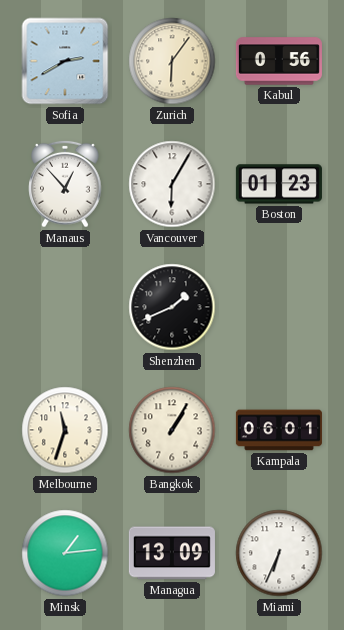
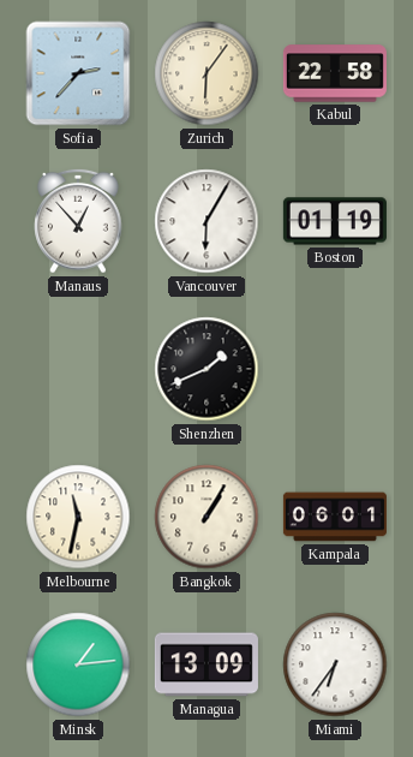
Sofia: 2:40 -> 2:37 (78, 73)
Kabul: 0:56 -> 22:58 (335, 73)
Boston: 01:23 -> 01:19 (335, 221)
Melbourne: 11:33 -> 11:32 (78, 517)
Miami: 6:34 -> 6:36 (335, 664)
